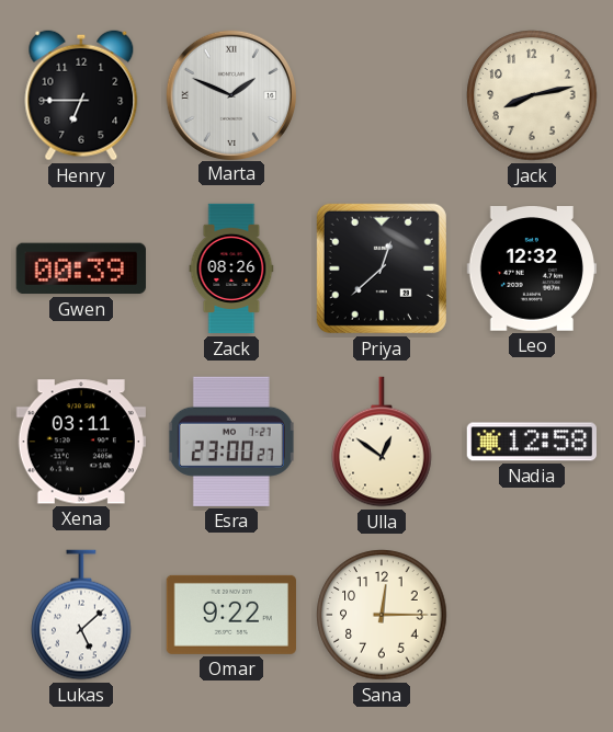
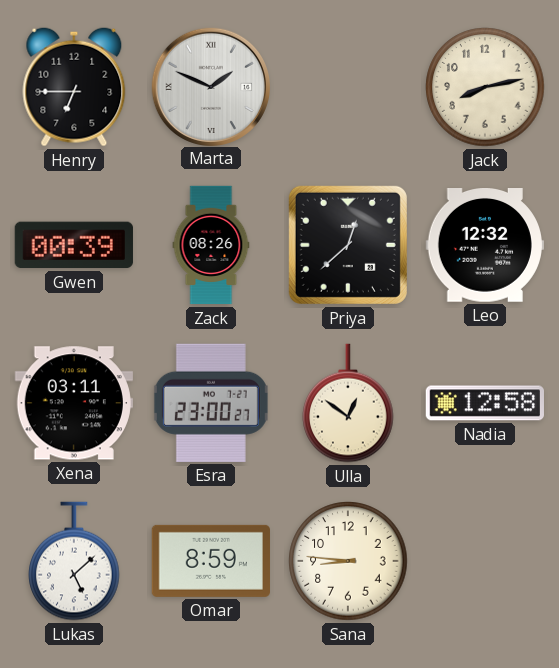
Omar: 9:22 -> 8:59 (211, 561)
Sana: 12:15 -> 8:46 (348, 561)
